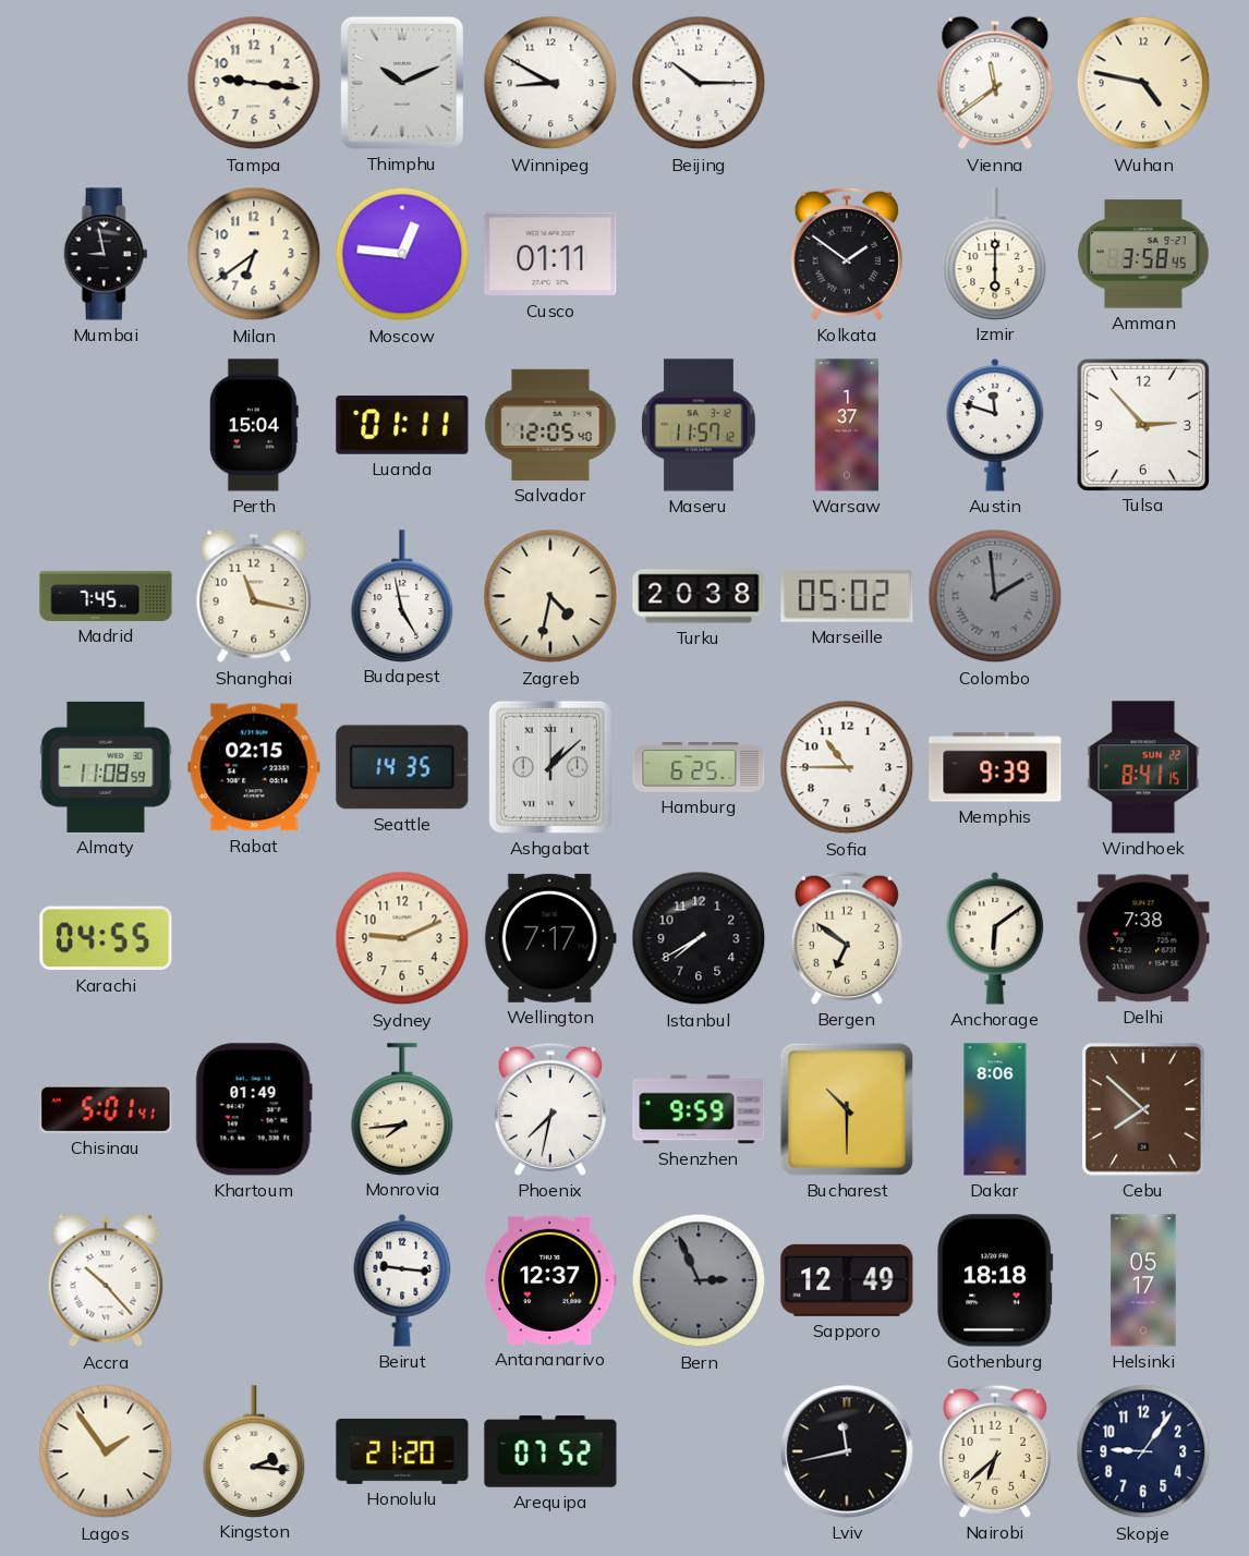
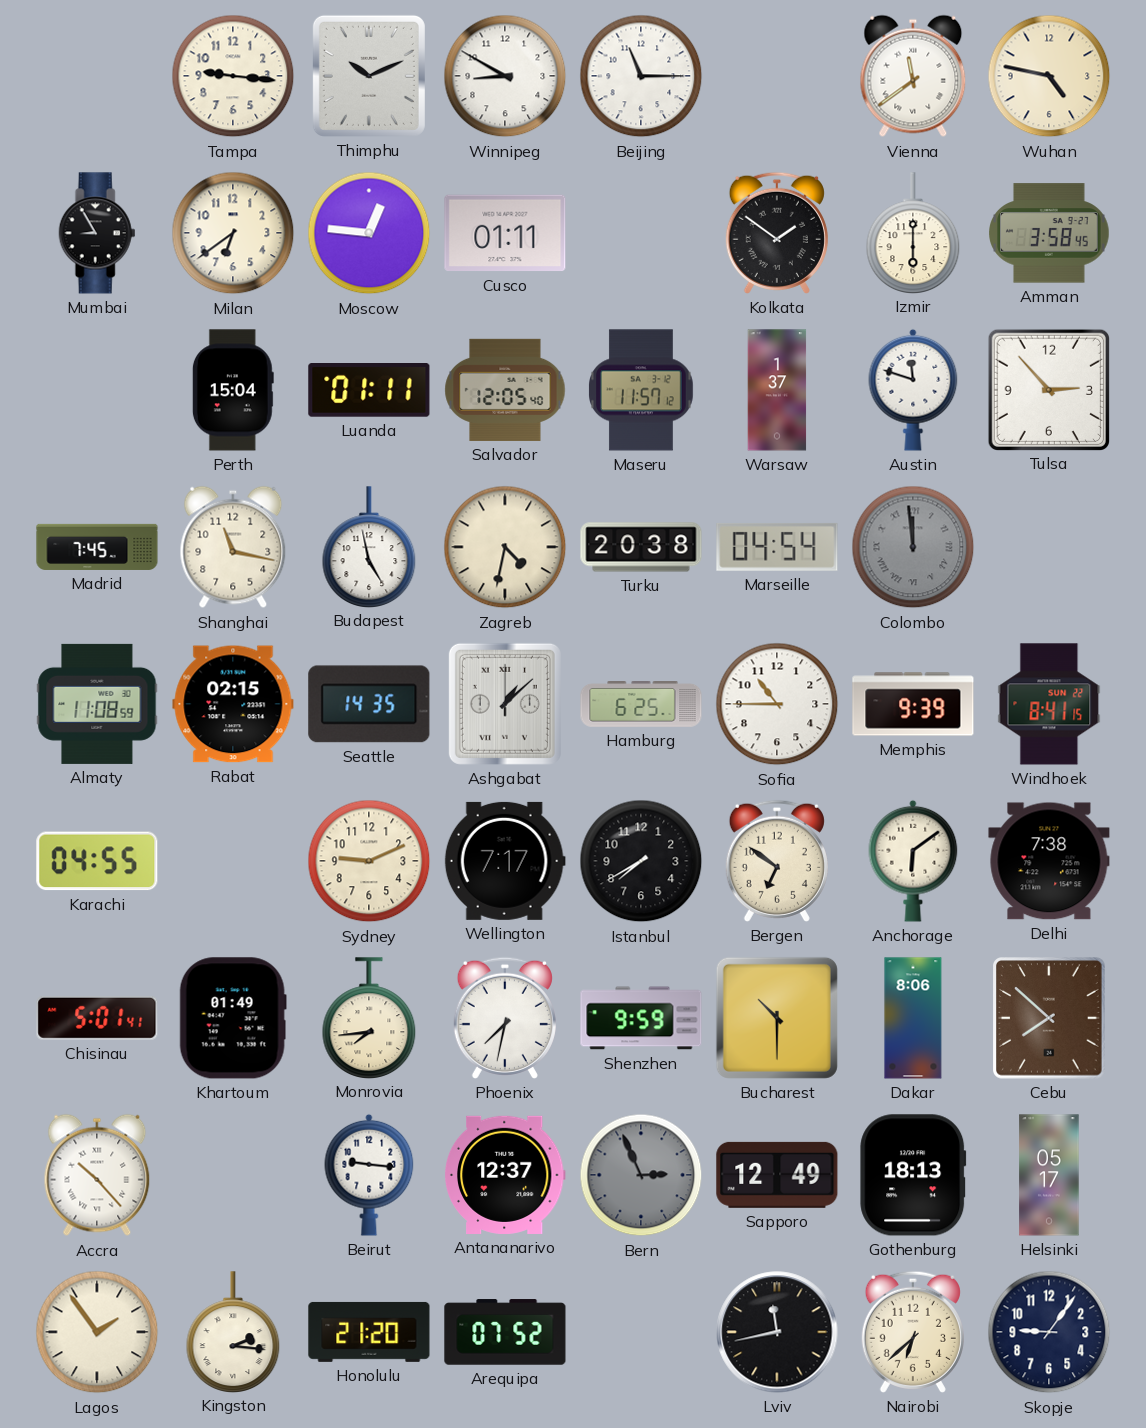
Beijing: 10:15 -> 11:15 (641, 76)
Mumbai: 8:58 -> 8:55 (97, 233)
Marseille: 05:02 -> 04:54 (777, 547)
Colombo: 1:59 -> 11:59 (913, 547)
Gothenburg: 18:18 -> 18:13 (913, 1175)
